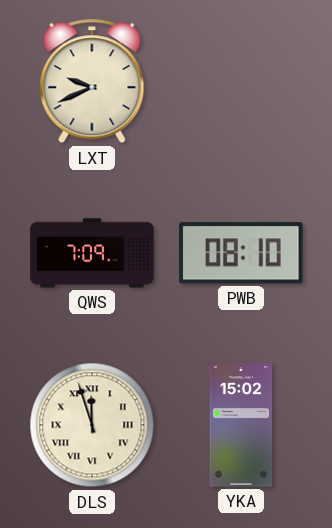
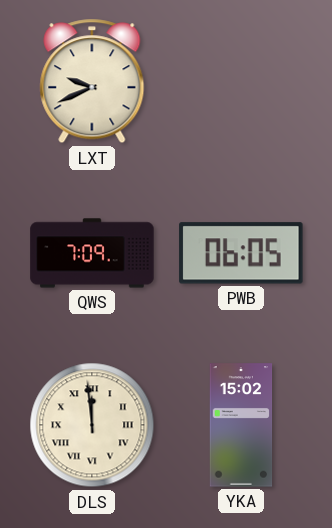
PWB: 08:10 -> 06:05 (241, 253)
DLS: 11:57 -> 11:59 (92, 425)
